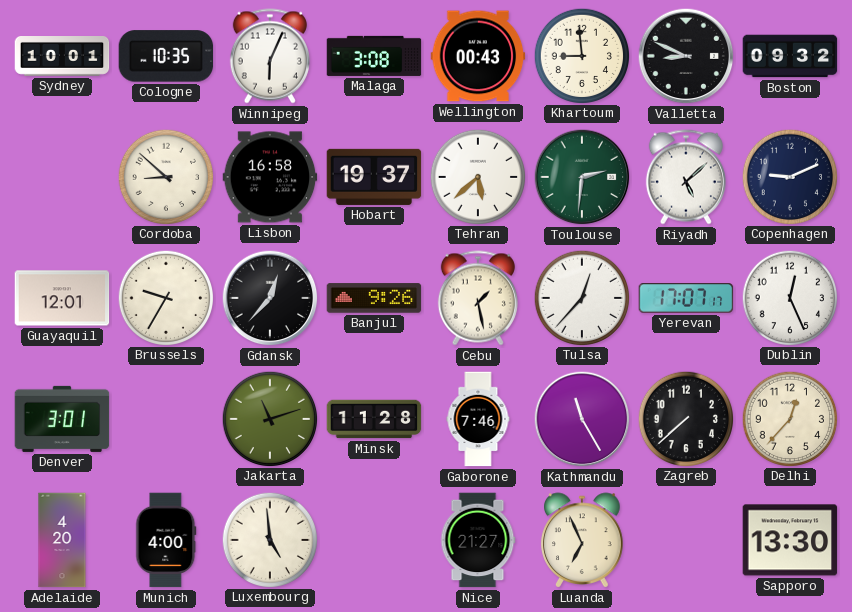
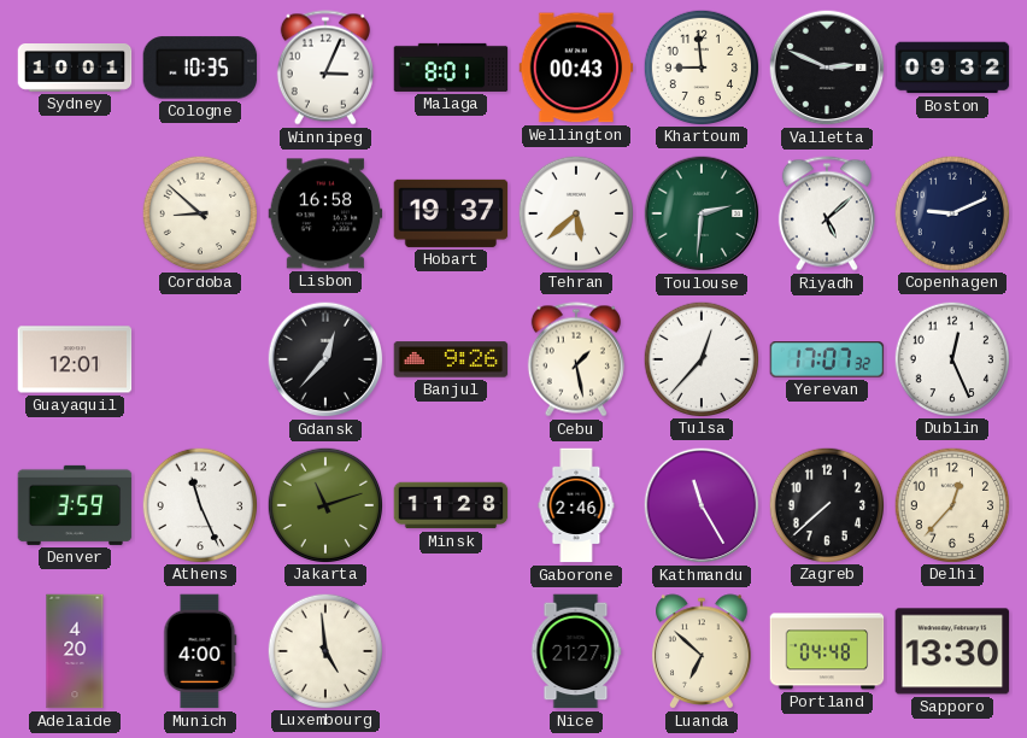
Winnipeg: 6:04 -> 3:04 (325, 68)
Malaga: 3:08 -> 8:01 (451, 68)
Valletta: 8:49 -> 2:49 (827, 68)
Brussels: 9:35 -> none (165, 297)
Yerevan: 17:07:17 -> 17:07:32 (827, 359)
Denver: 3:01 -> 3:59 (75, 505)
Athens: none -> 11:26 (199, 504)
Gaborone: 7:46 -> 2:46 (576, 505)
Luanda: 6:56 -> 6:52 (702, 651)
Portland: none -> 04:48 (827, 651)
